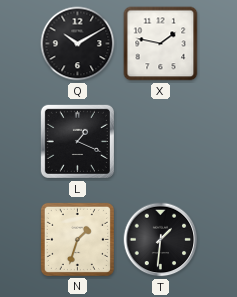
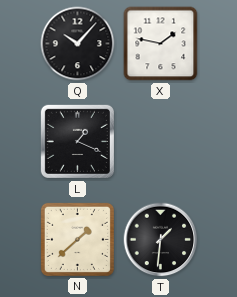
Q: 10:10 -> 10:07 (78, 44)
N: 1:33 -> 1:38 (77, 239)
